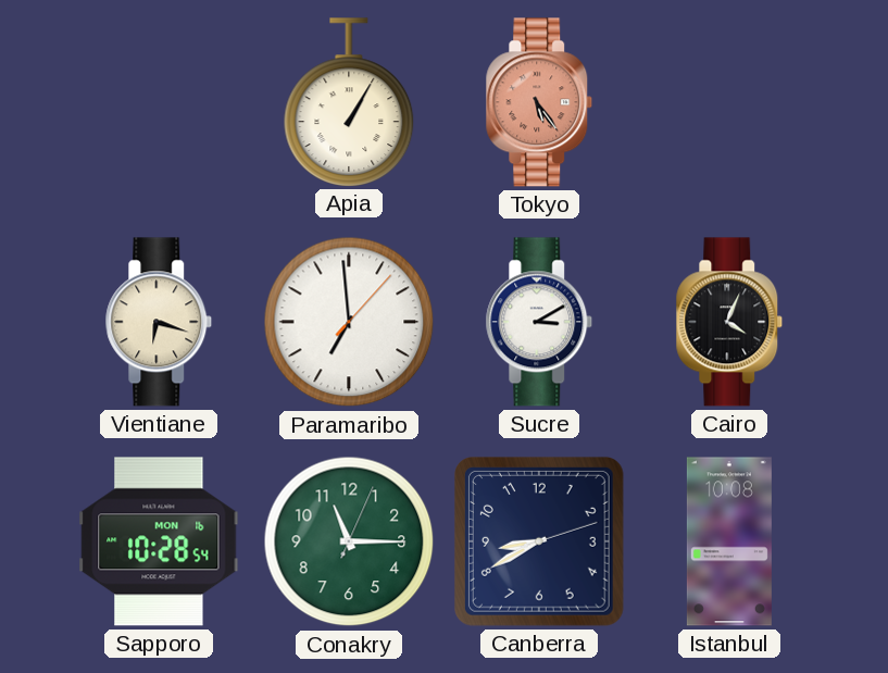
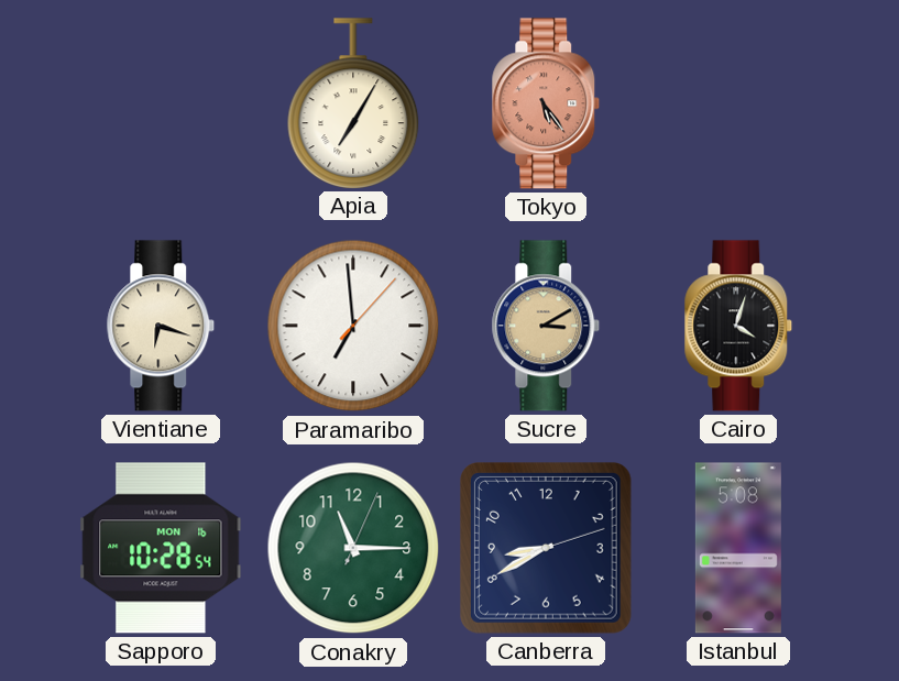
Apia: 1:05 -> 7:05 (353, 103)
Sucre dial: white -> champagne (546, 326)
Cairo: 4:04 -> 4:03 (738, 326)
Istanbul: 10:08 -> 5:08 (738, 548)
